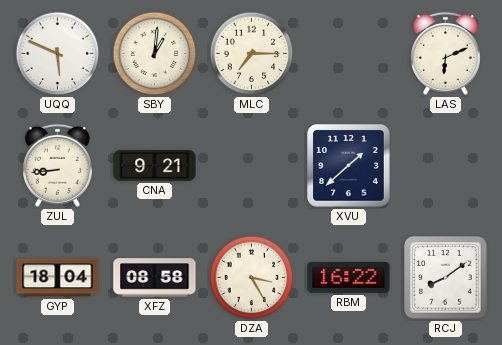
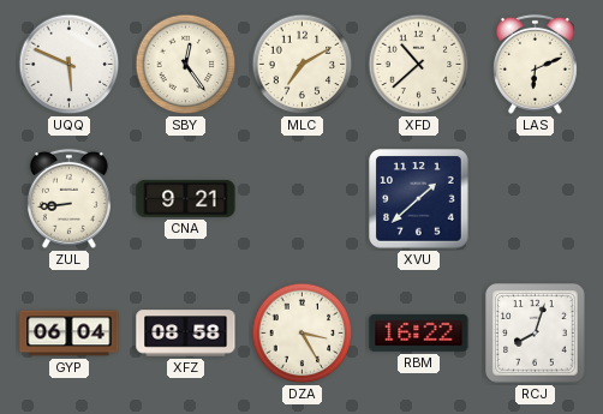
SBY: 1:01 -> 12:24 (186, 65)
MLC: 7:15 -> 7:10 (303, 65)
XFD: none -> 10:38 (419, 65)
GYP: 18:04 -> 06:04 (70, 334)
RCJ: 8:09 -> 8:03 (536, 334)
